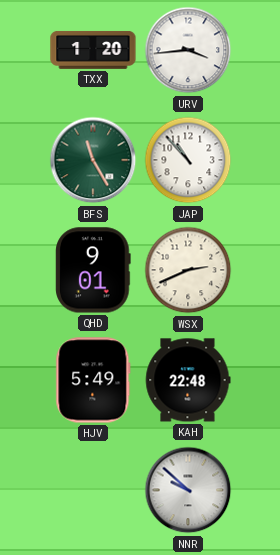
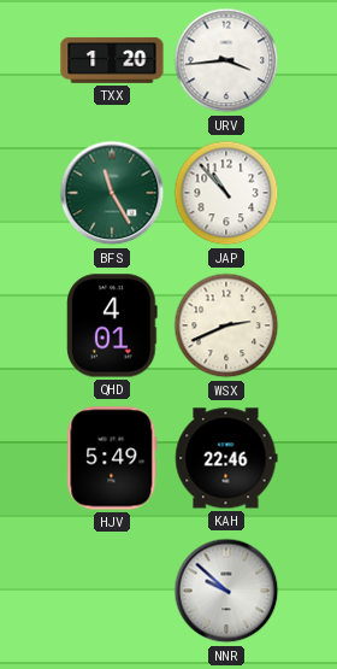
QHD: 9:01 -> 4:01 (112, 325)
KAH: 22:48 -> 22:46 (226, 458)
